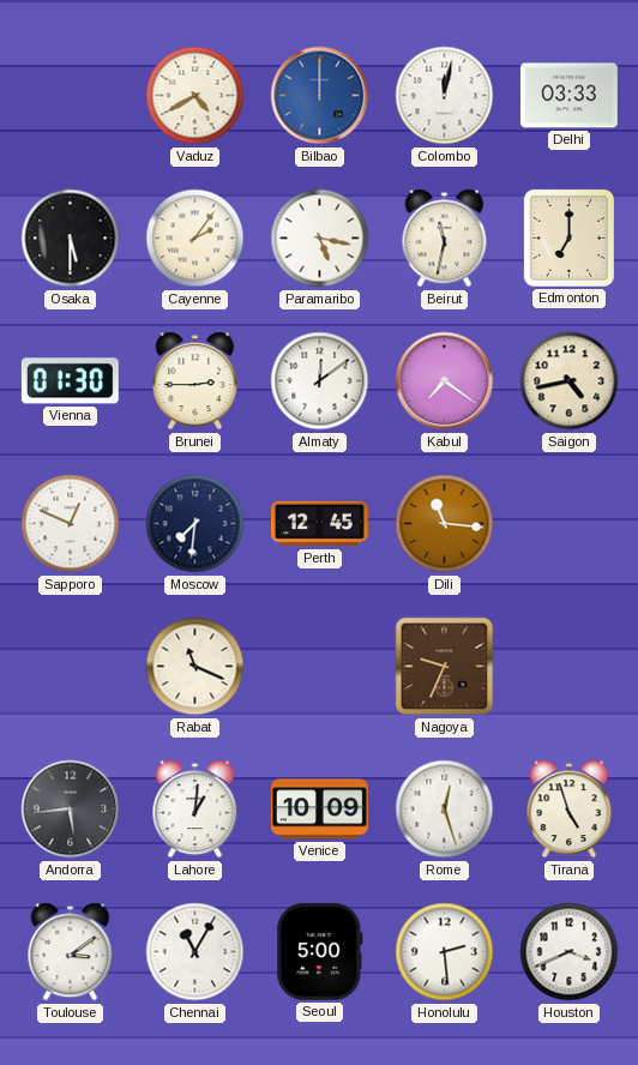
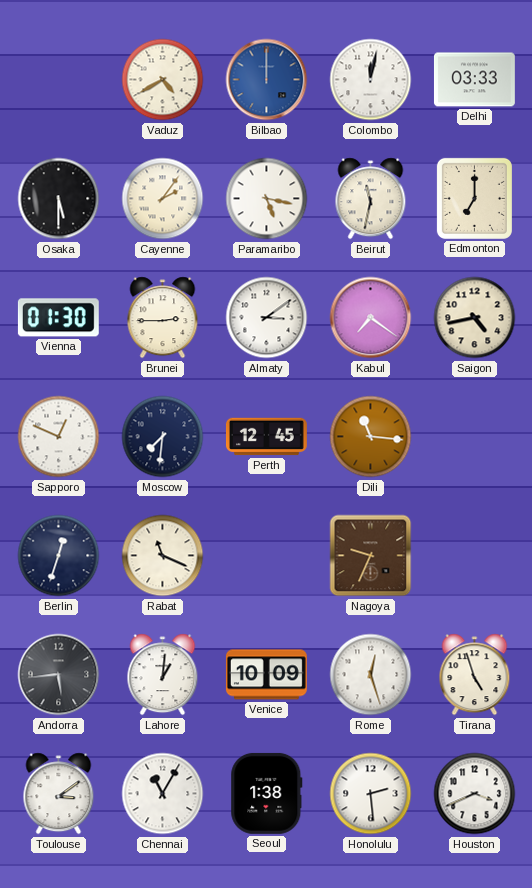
Almaty: 12:09 -> 3:09 (267, 318)
Berlin: none -> 12:33 (59, 556)
Seoul: 5:00 -> 1:38 (267, 793)
